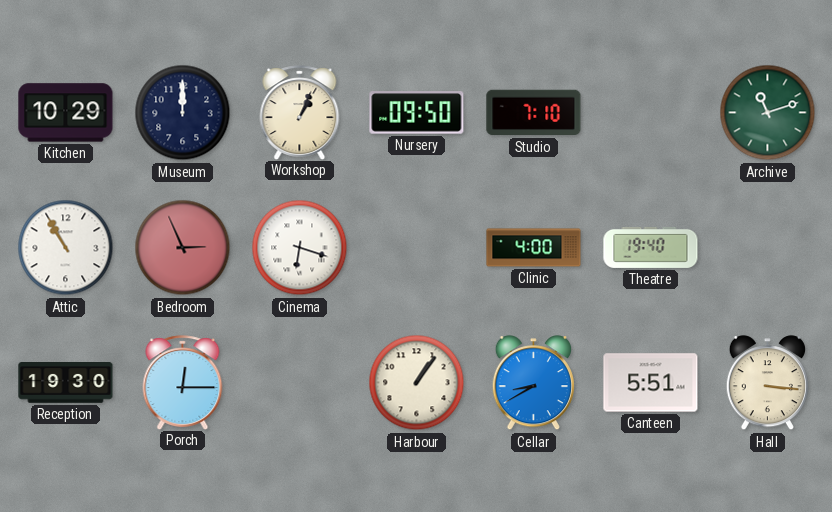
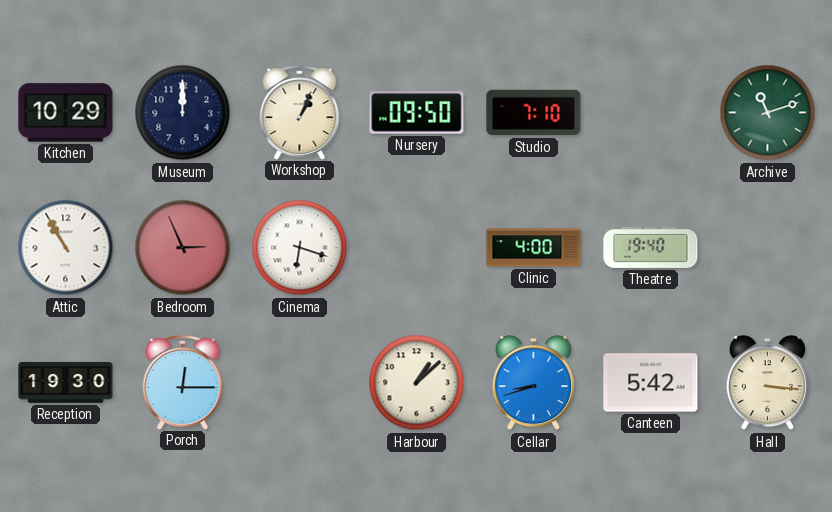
Harbour: 1:06 -> 1:08 (417, 383)
Cellar: 8:40 -> 8:42 (533, 383)
Canteen: 5:51 -> 5:42 (651, 383)
